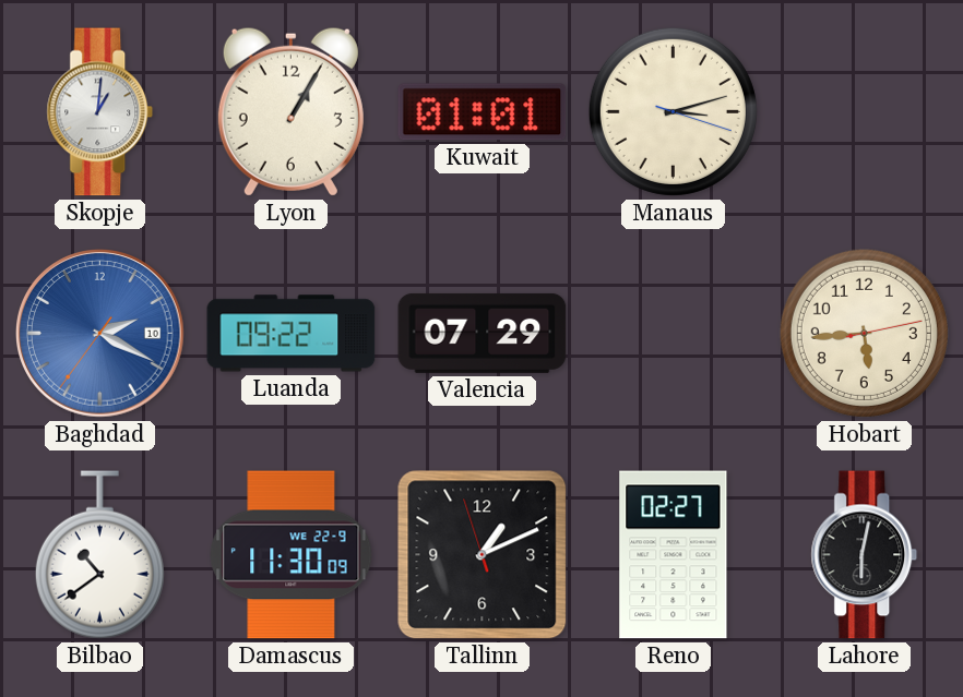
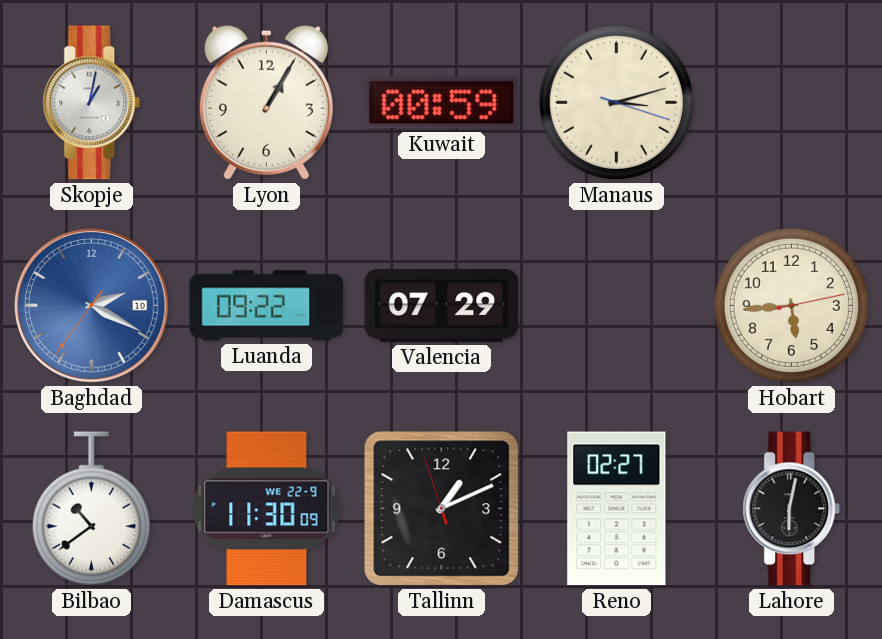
Skopje: 1:01 -> 1:02 (92, 103)
Kuwait: 01:01 -> 00:59 (442, 103)
